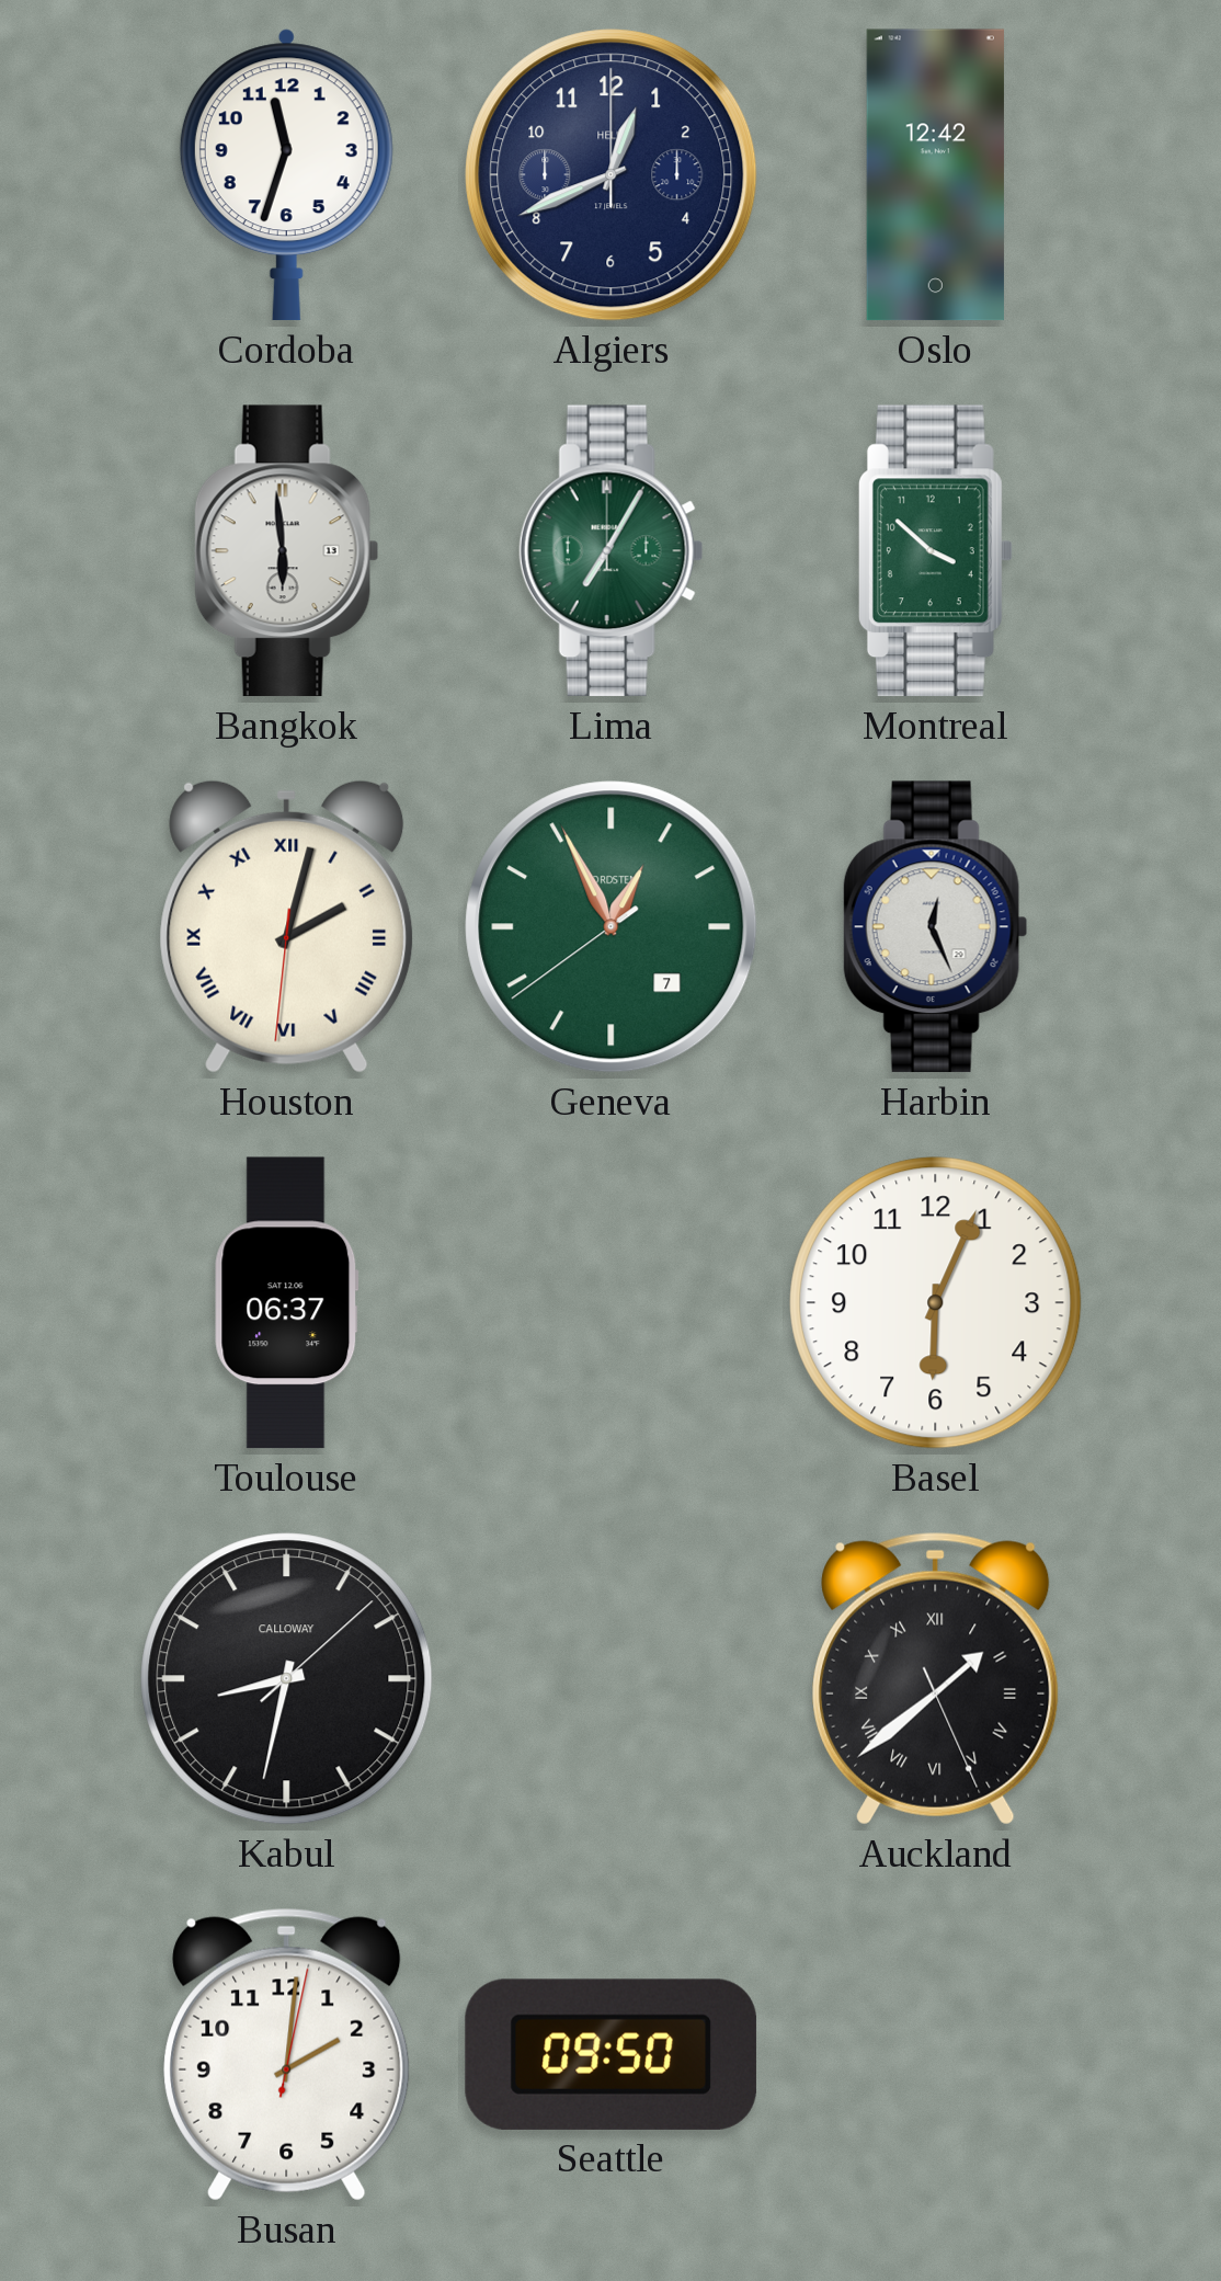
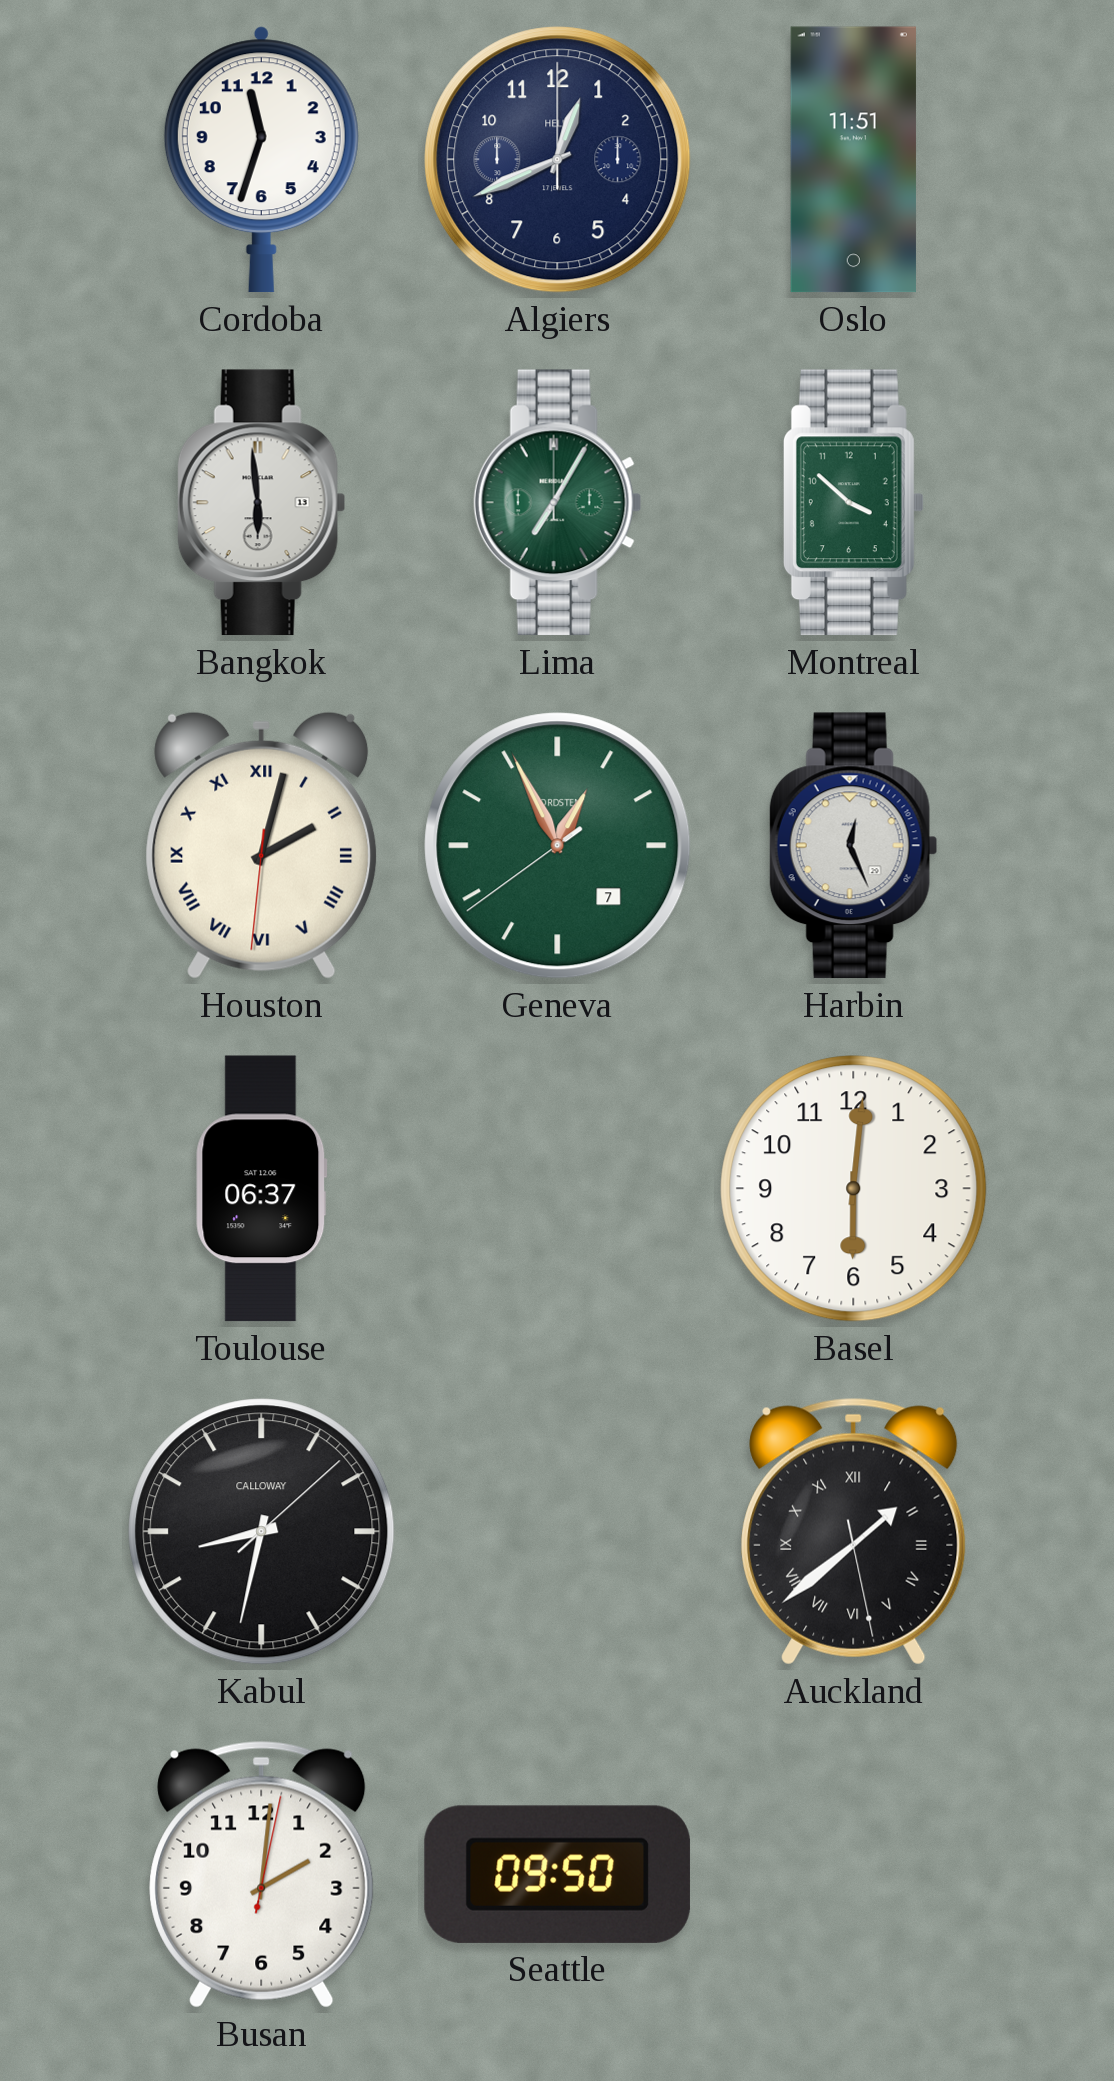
Oslo: 12:42 -> 11:51 (853, 160)
Basel: 6:04 -> 6:01 (854, 1189)
Auckland: 1:38:26 -> 1:38:28 (854, 1531)
